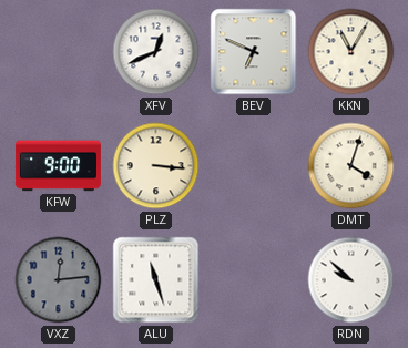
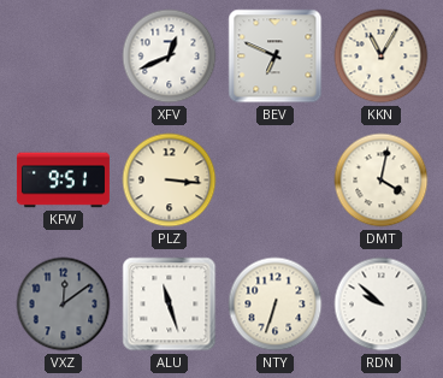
KFW: 9:00 -> 9:51 (63, 181)
DMT: 4:03 -> 4:02 (382, 181)
VXZ: 12:14 -> 12:09 (64, 305)
NTY: none -> 6:33 (276, 305)
